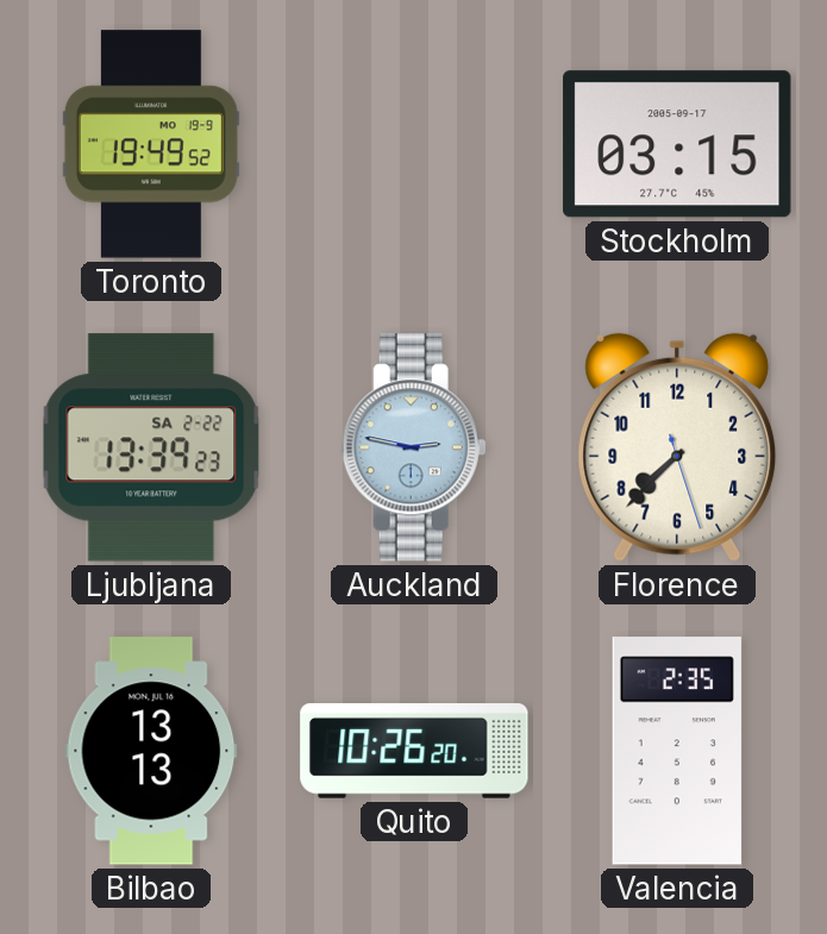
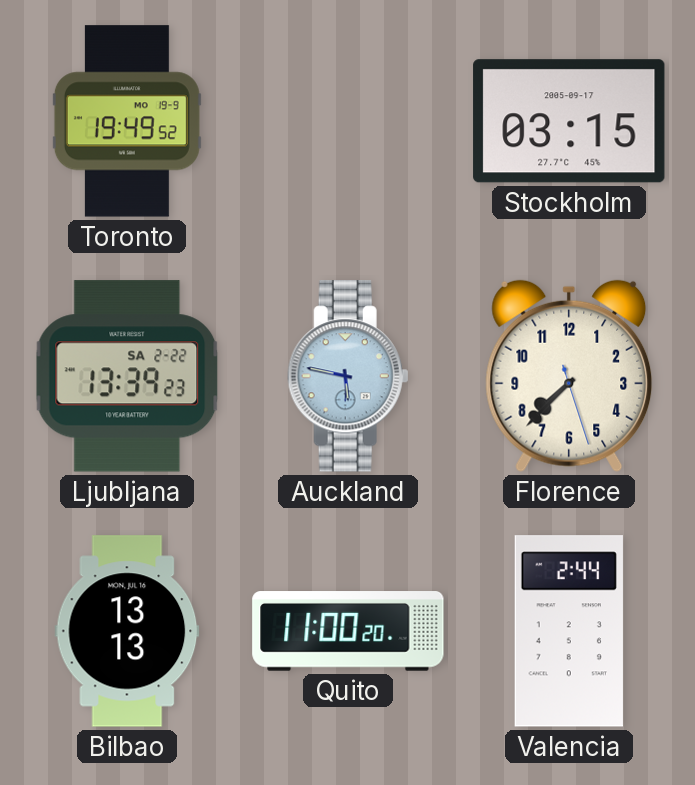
Auckland: 2:47 -> 5:47 (348, 376)
Quito: 10:26 -> 11:00 (348, 631)
Valencia: 2:35 -> 2:44 (569, 631)
